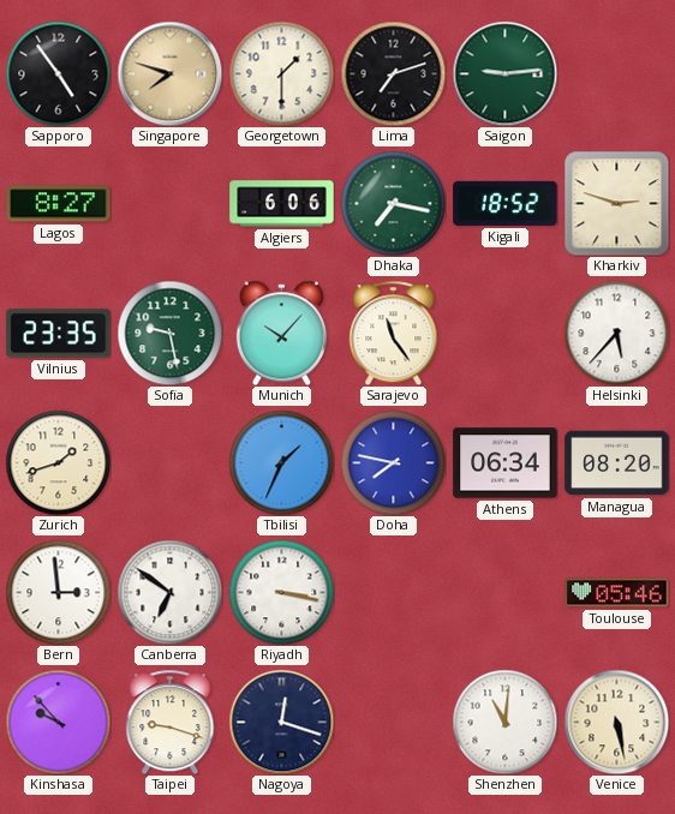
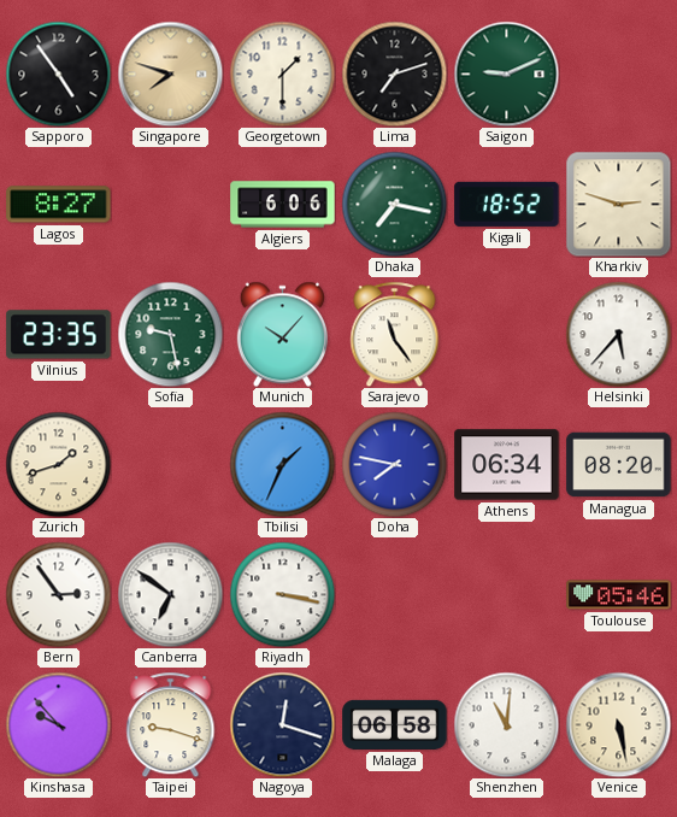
Saigon: 9:14 -> 9:11 (506, 74)
Bern: 2:59 -> 2:54 (58, 594)
Malaga: none -> 06:58 (395, 724)
